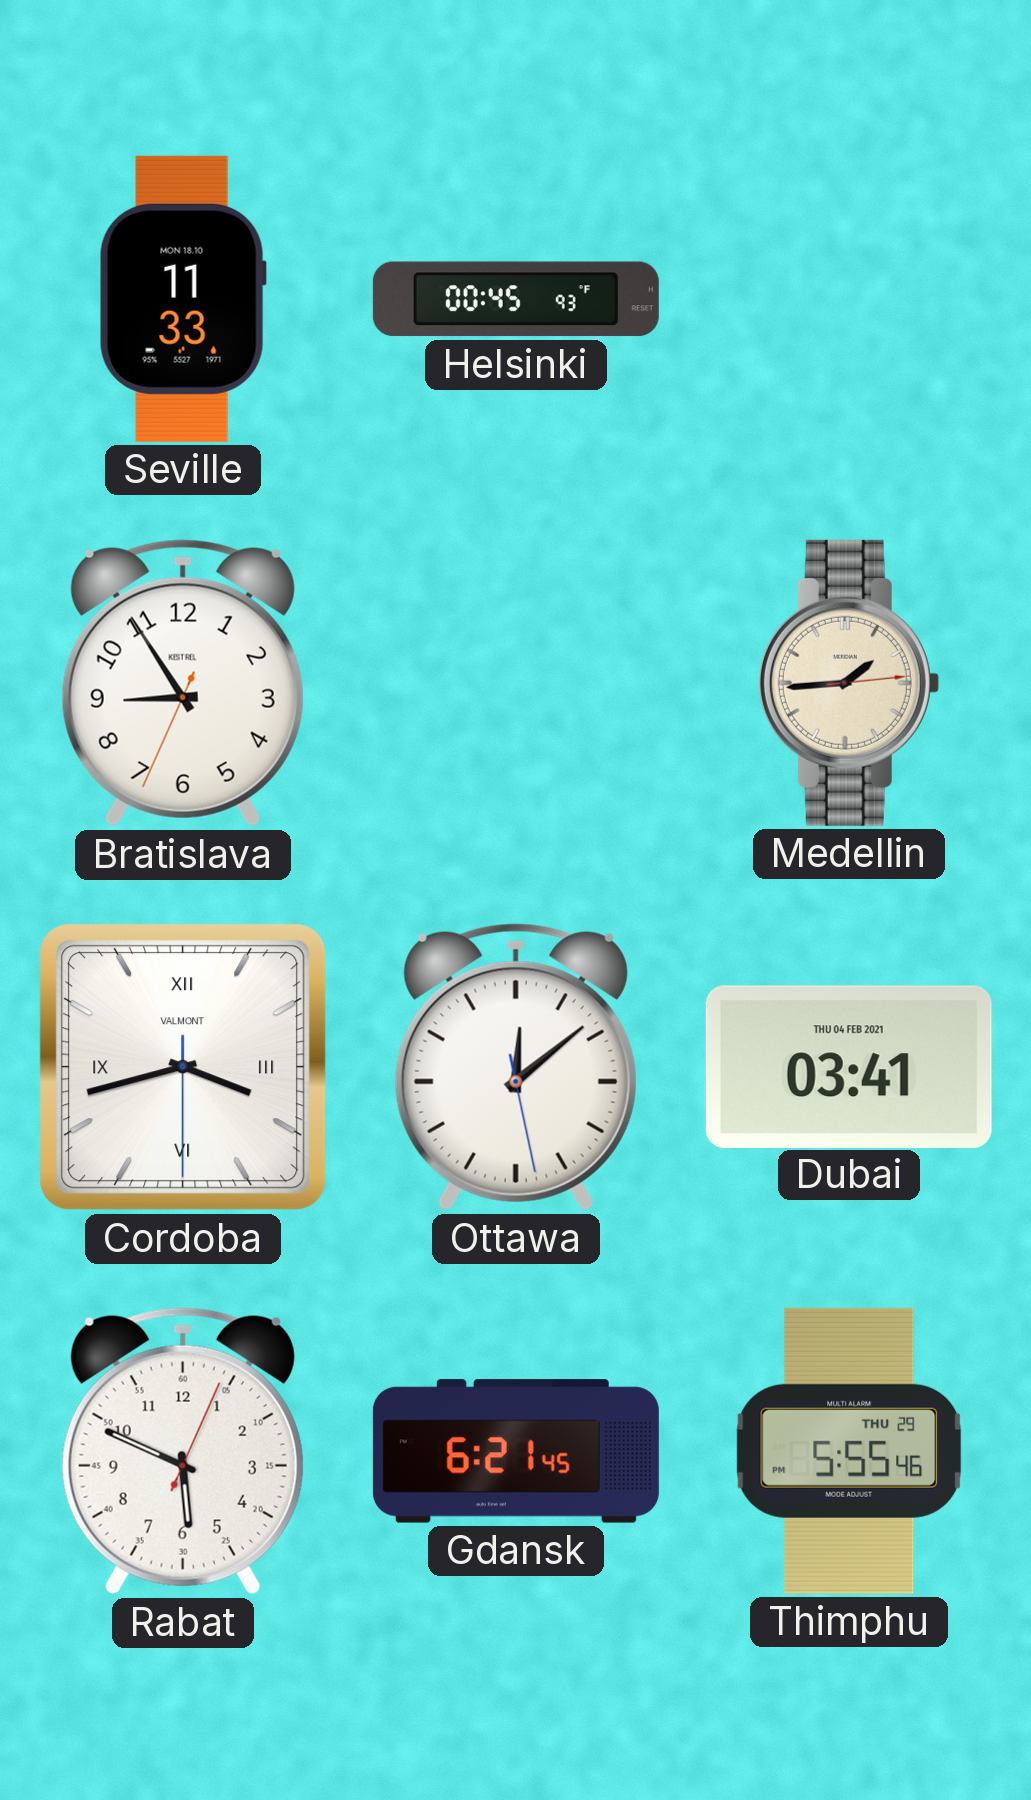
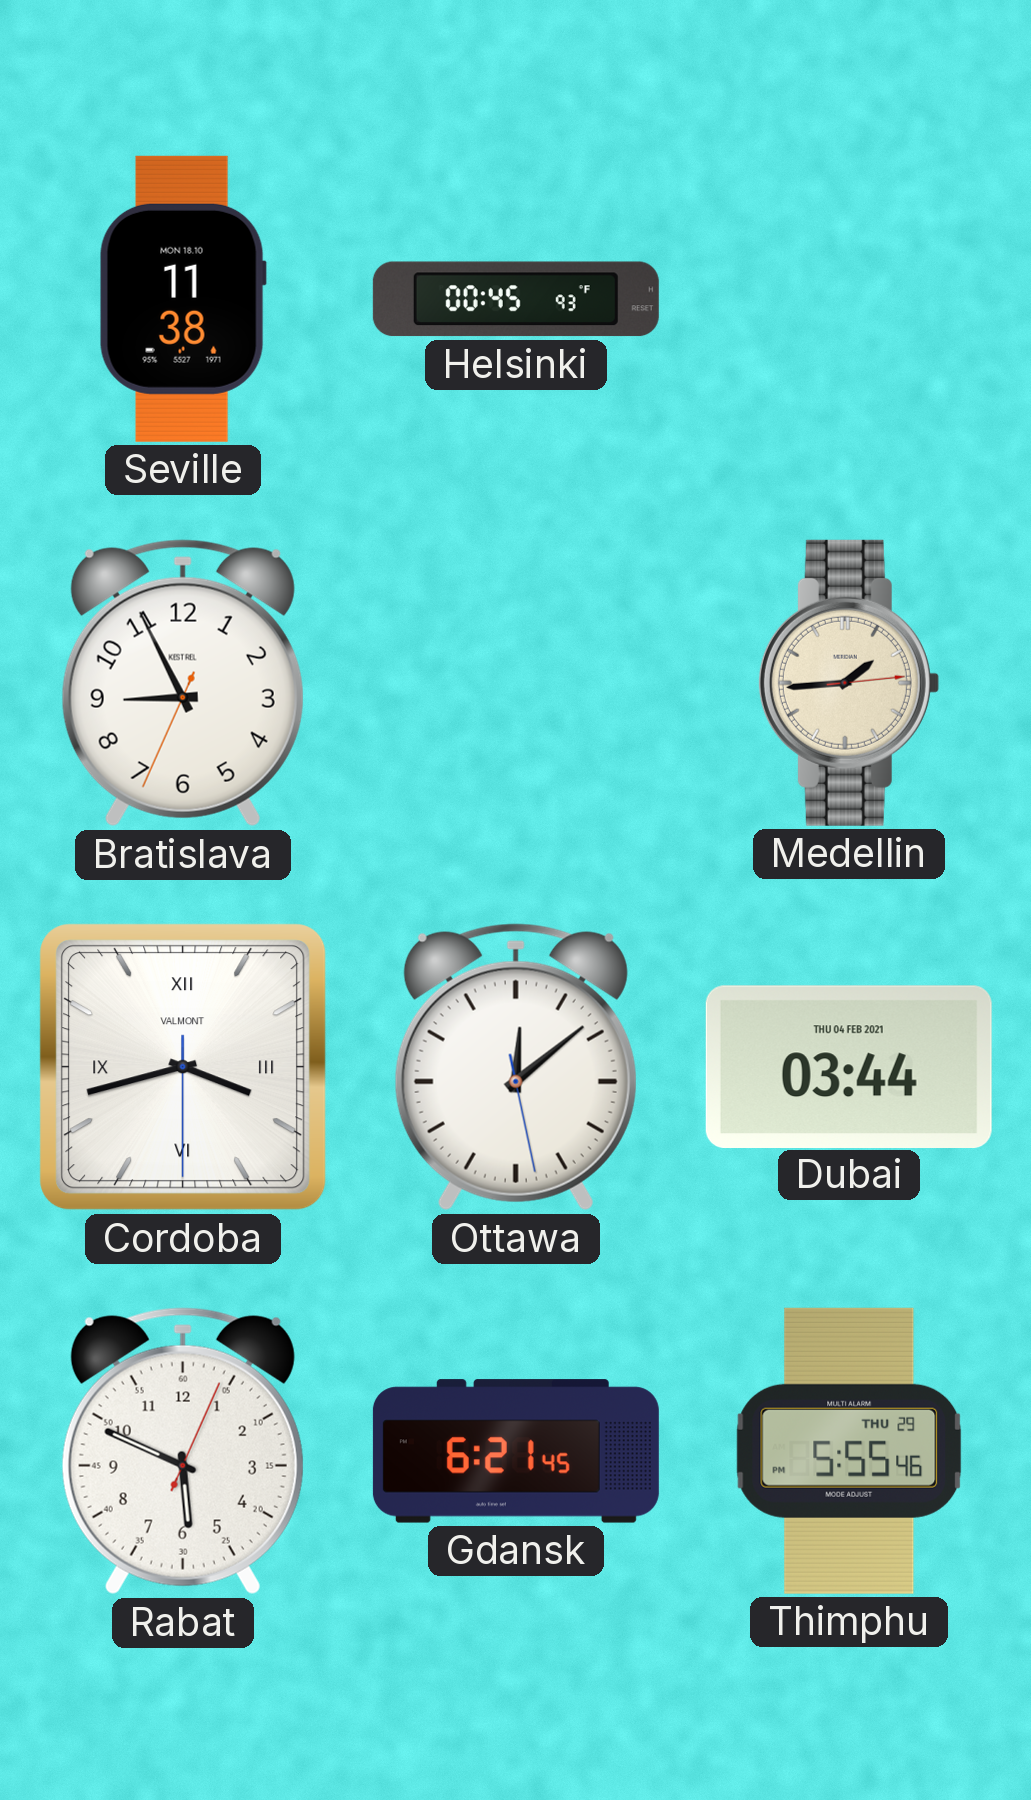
Seville: 11:33 -> 11:38 (183, 299)
Bratislava: 8:54 -> 8:55 (183, 683)
Dubai: 03:41 -> 03:44 (849, 1066)
